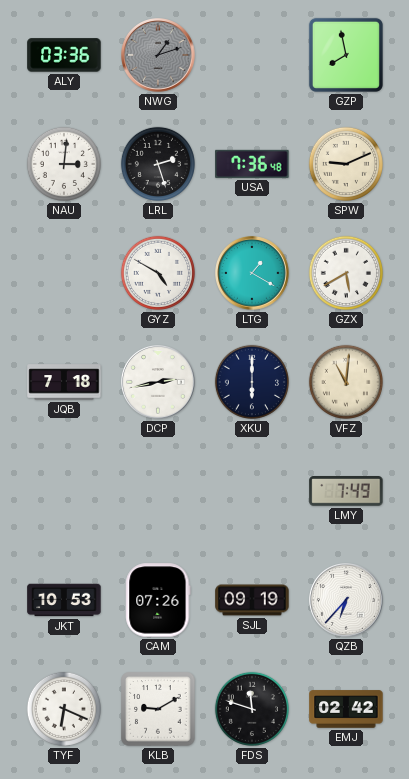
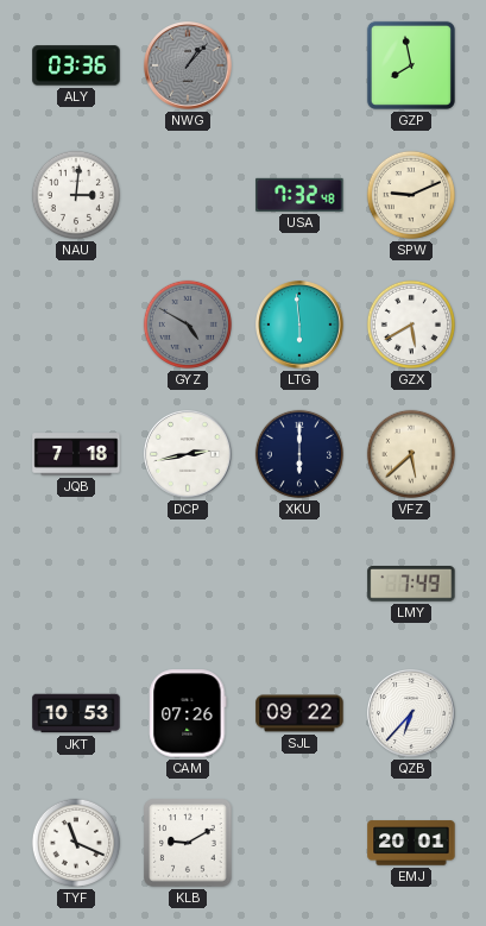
NWG: 1:12 -> 1:07 (188, 65)
LRL: 2:27 -> none (158, 164)
USA: 7:36 -> 7:32 (299, 195)
GYZ dial: white -> grey (188, 325)
LTG: 1:20 -> 5:59 (299, 325)
VFZ: 11:01 -> 5:38 (411, 454)
SJL: 09:19 -> 09:22 (299, 713)
TYF: 6:19 -> 11:19 (76, 843)
FDS: 11:48 -> none (252, 709)
EMJ: 02:42 -> 20:01 (411, 843)
